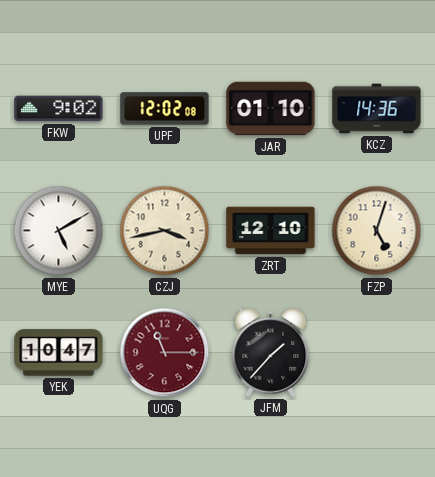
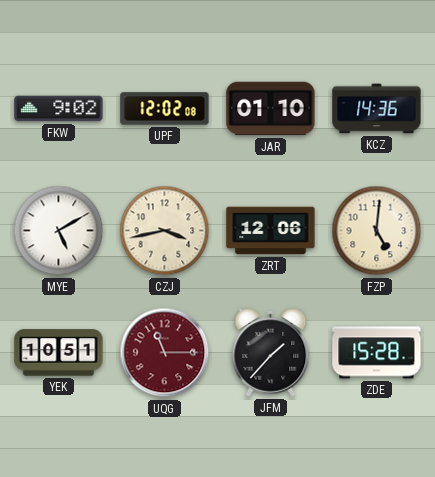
ZRT: 12:10 -> 12:06 (271, 231)
FZP: 5:03 -> 5:01 (377, 231)
YEK: 10:47 -> 10:51 (59, 353)
ZDE: none -> 15:28 (377, 353)
